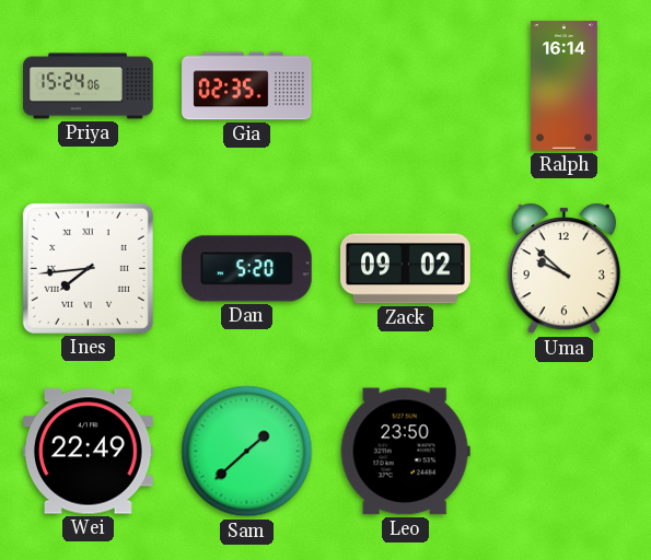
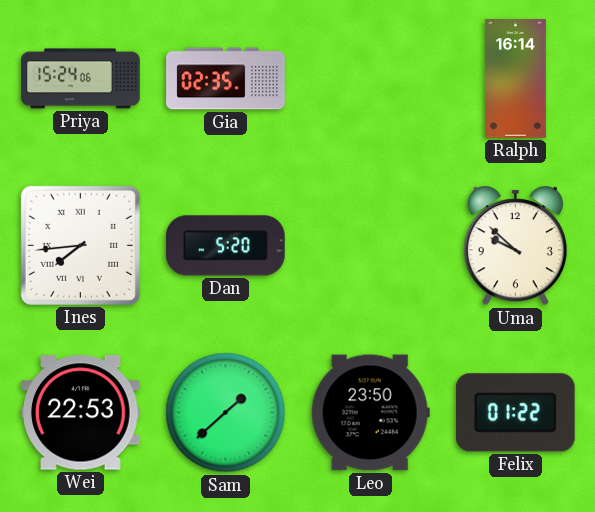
Zack: 09:02 -> none (406, 269)
Wei: 22:49 -> 22:53 (81, 413)
Felix: none -> 01:22 (515, 413)
